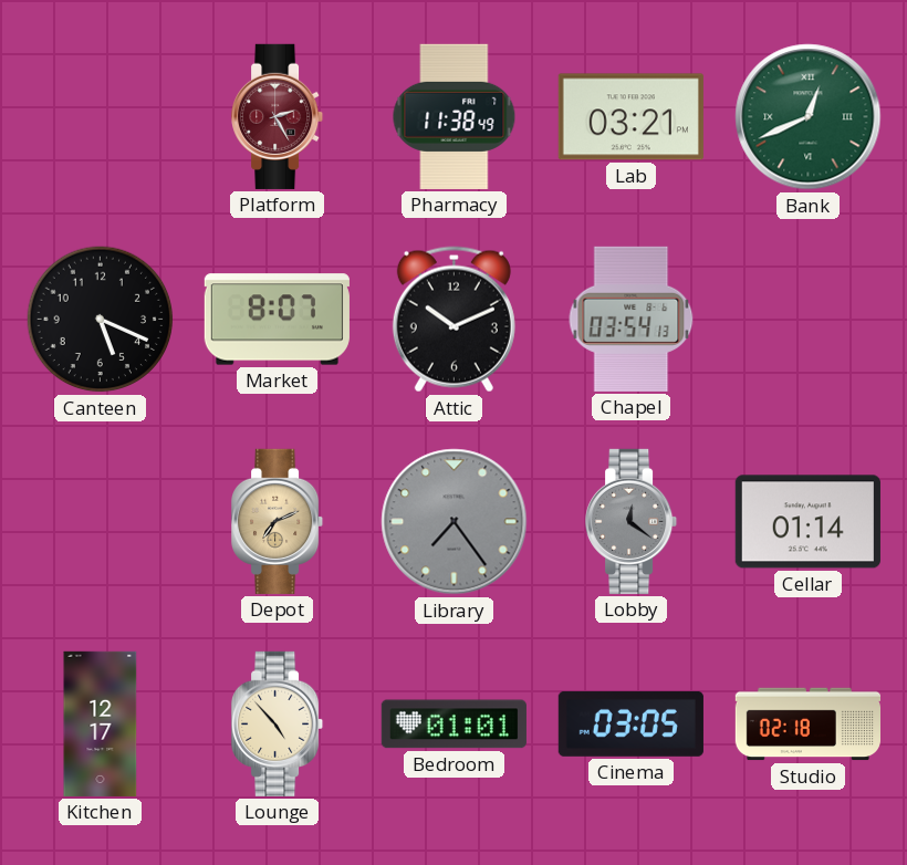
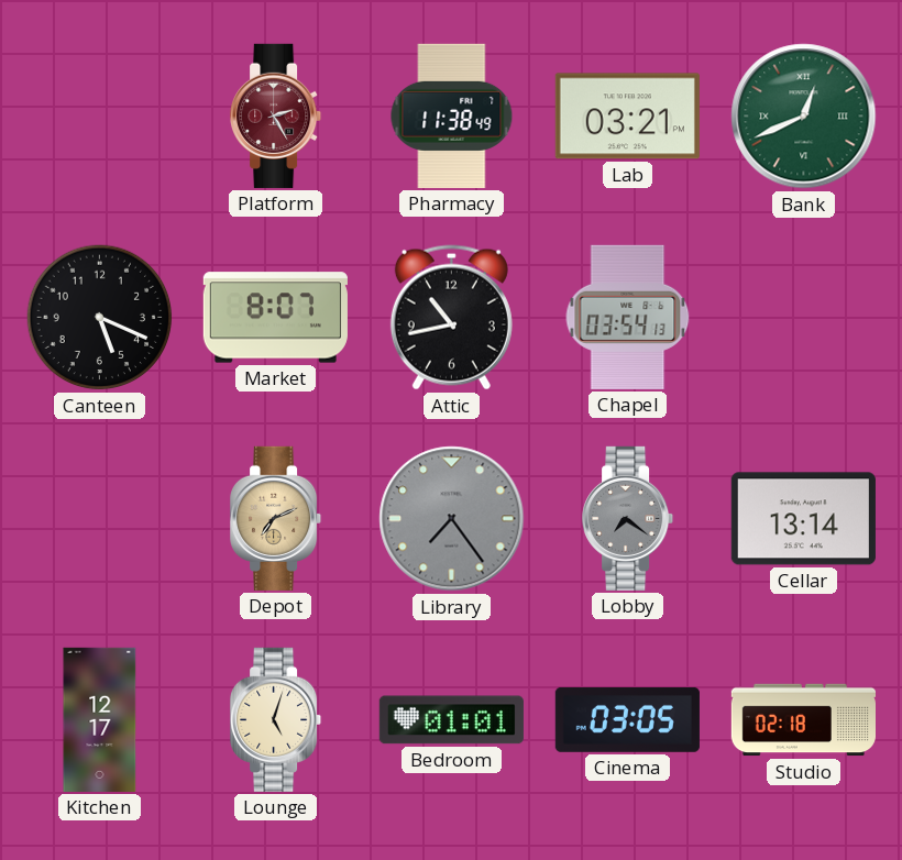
Attic: 10:11 -> 10:43 (451, 318)
Lobby: 12:21 -> 7:21 (628, 518)
Cellar: 01:14 -> 13:14 (803, 519)
Lounge: 4:53 -> 5:03 (276, 719)
